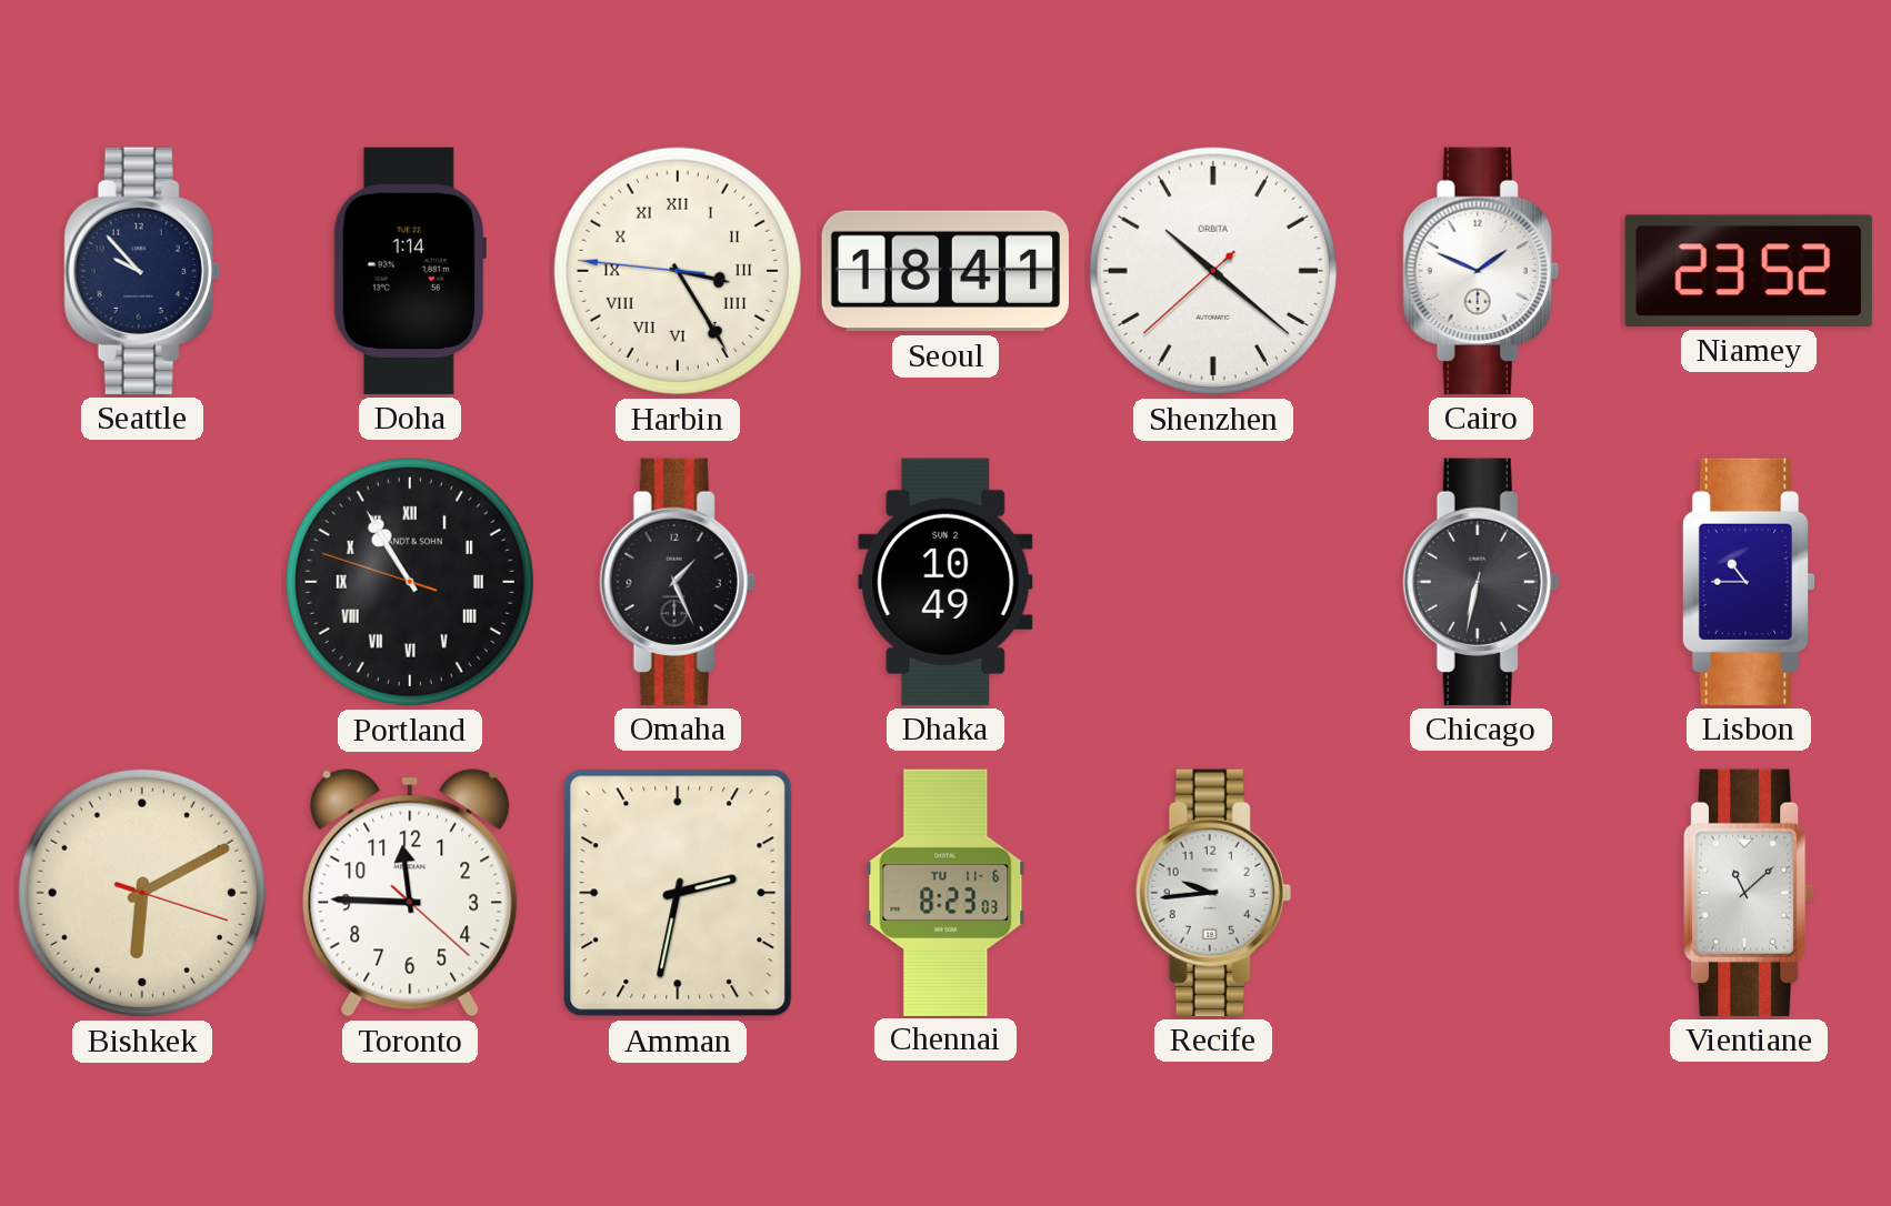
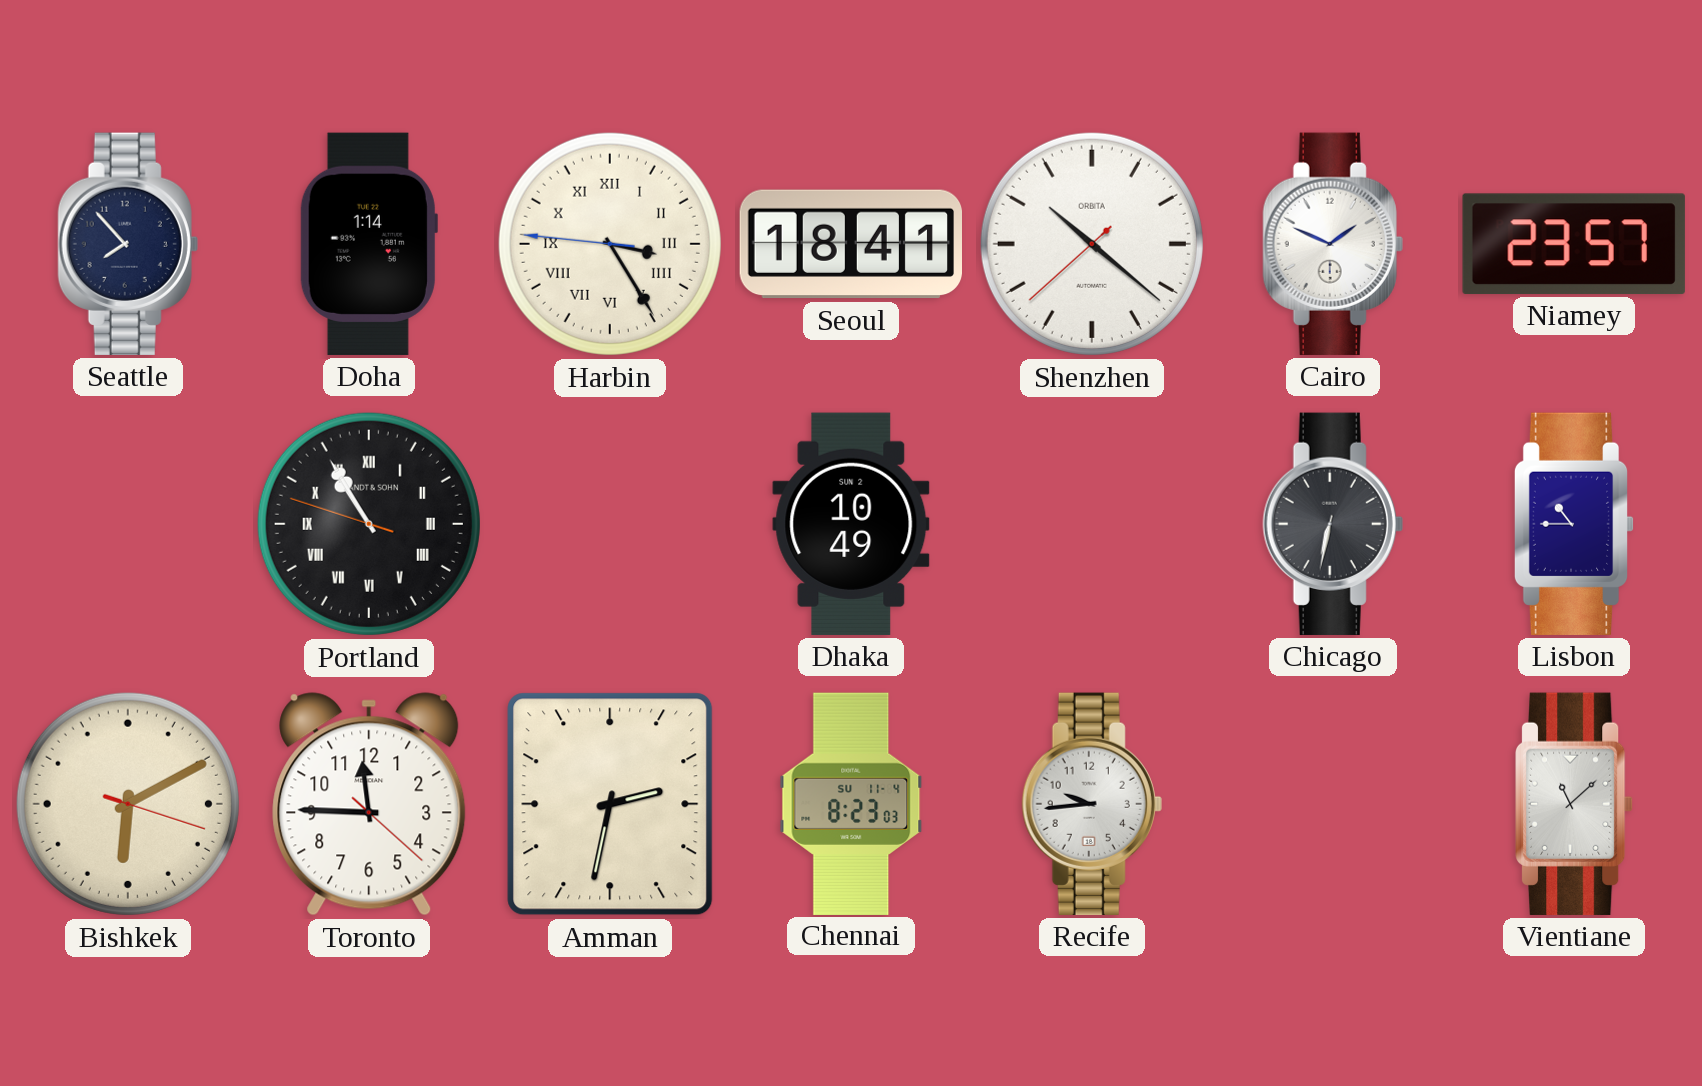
Seattle: 9:53 -> 7:53 (128, 244)
Niamey: 23:52 -> 23:57 (1574, 244)
Omaha: 1:26 -> none (678, 582)
Chennai date: TU 11-6 -> SU 11-4 (851, 803)
